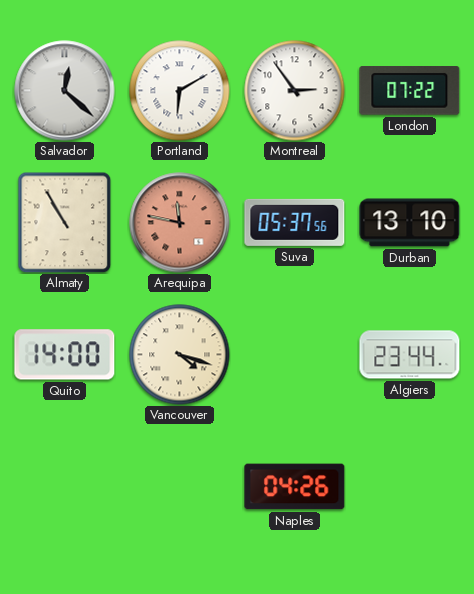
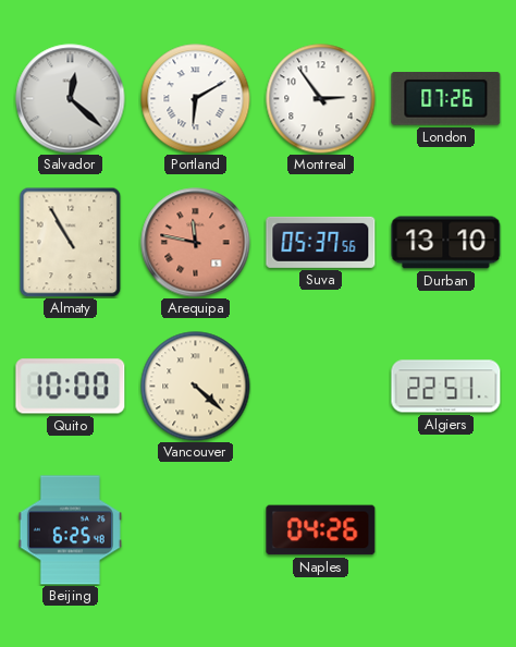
London: 07:22 -> 07:26 (446, 99)
Quito: 14:00 -> 10:00 (71, 387)
Vancouver: 4:18 -> 4:22 (196, 387)
Algiers: 23:44 -> 22:51 (446, 387)
Beijing: none -> 6:25 (70, 530)
